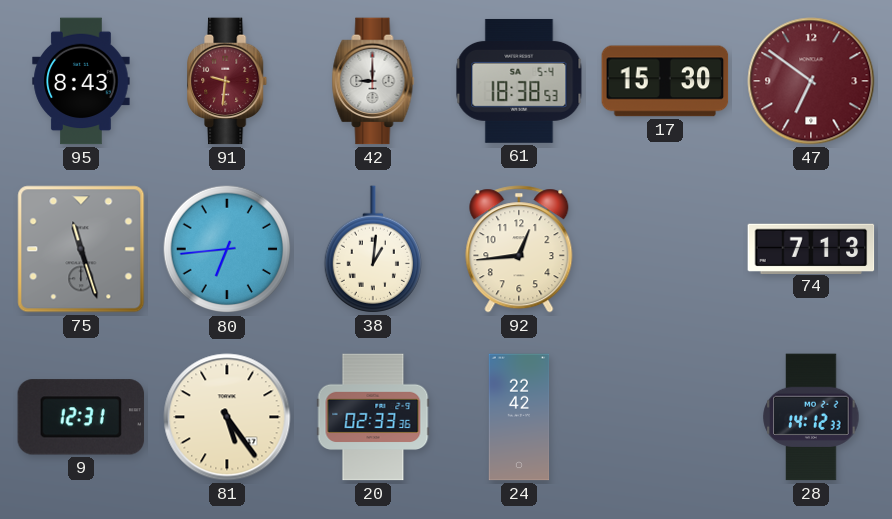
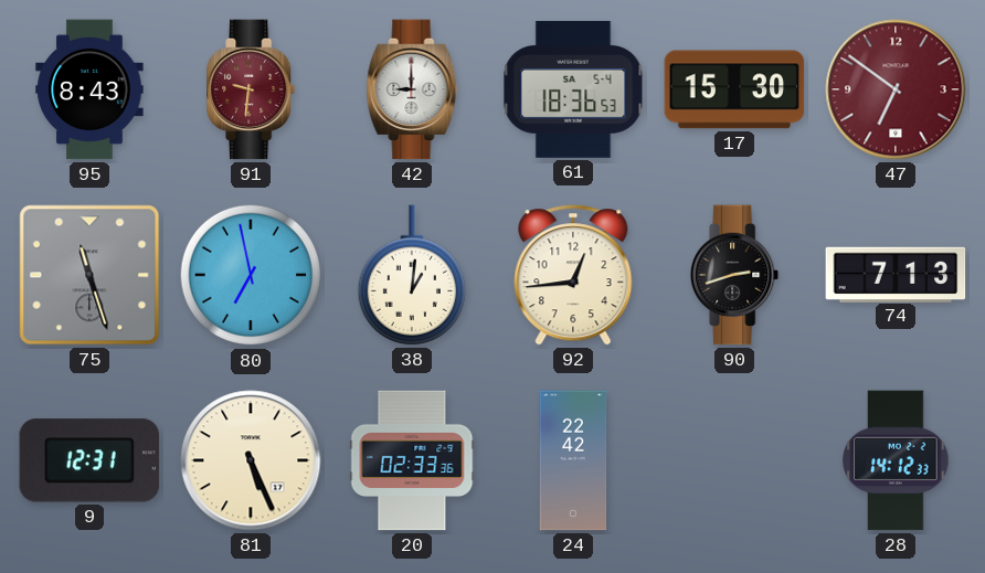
61: 18:38 -> 18:36 (573, 89)
80: 6:44 -> 6:58 (251, 275)
90: none -> 2:42 (735, 275)
81: 5:24 -> 5:26 (251, 460)
